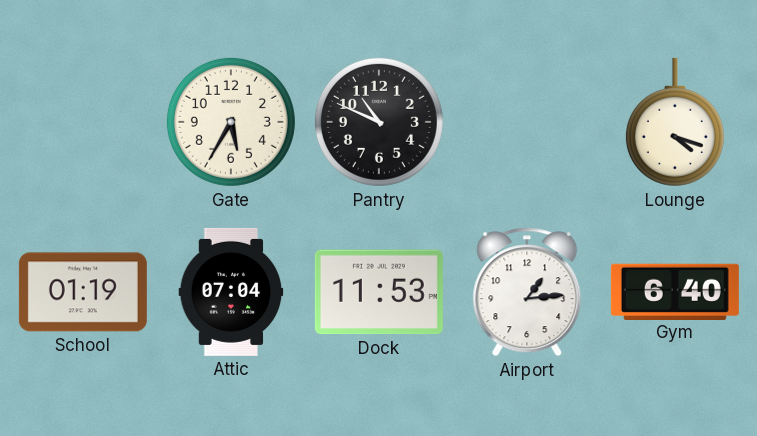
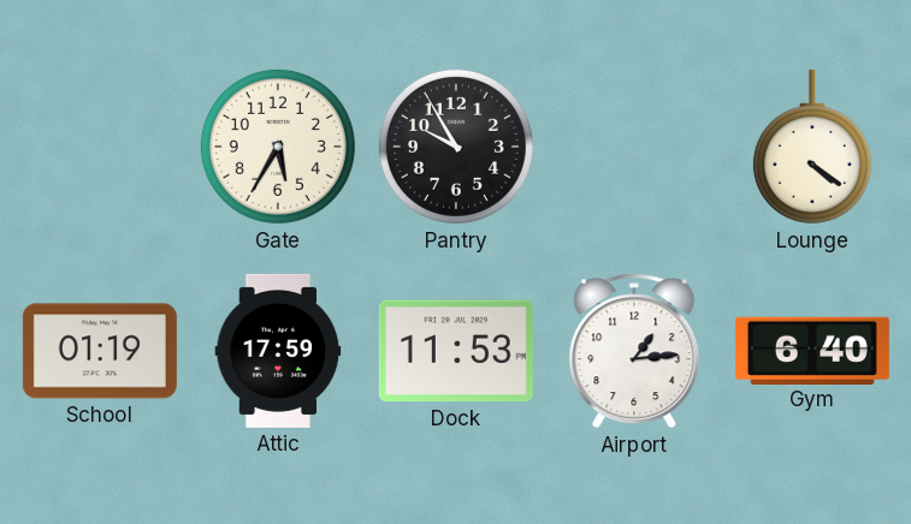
Pantry: 10:49 -> 9:55 (456, 147)
Lounge: 4:18 -> 4:21 (812, 147)
Attic: 07:04 -> 17:59 (278, 351)
